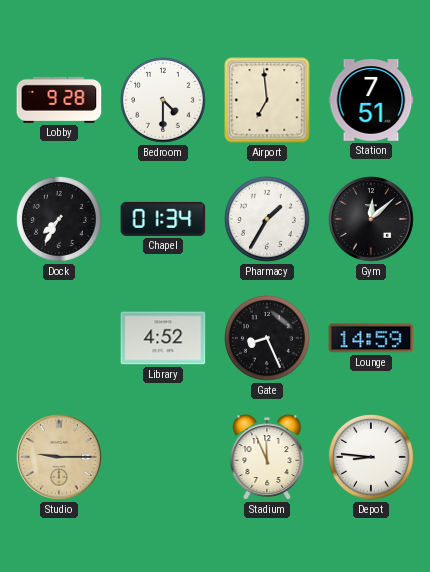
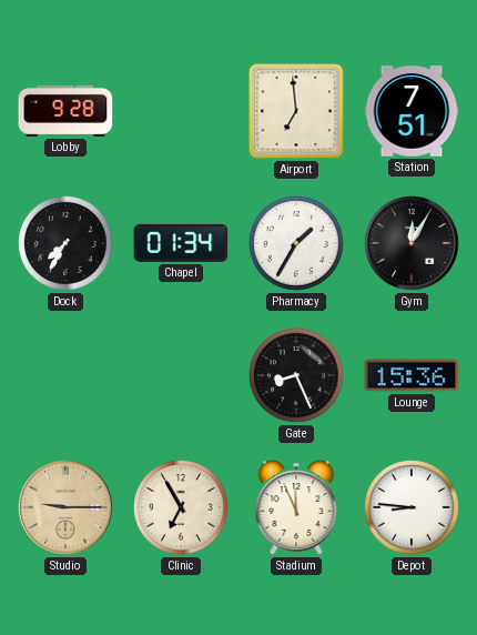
Bedroom: 4:30 -> none (164, 101)
Gym: 12:08 -> 12:05 (412, 243)
Library: 4:52 -> none (163, 338)
Lounge: 14:59 -> 15:36 (412, 375)
Clinic: none -> 6:55 (182, 508)
